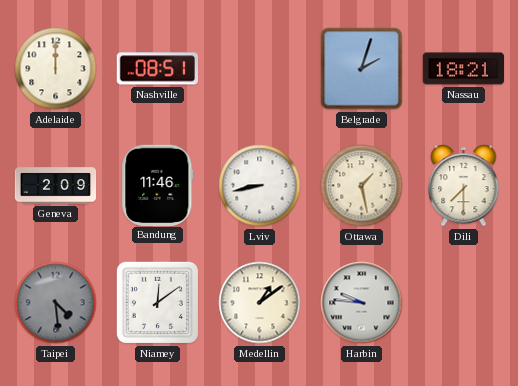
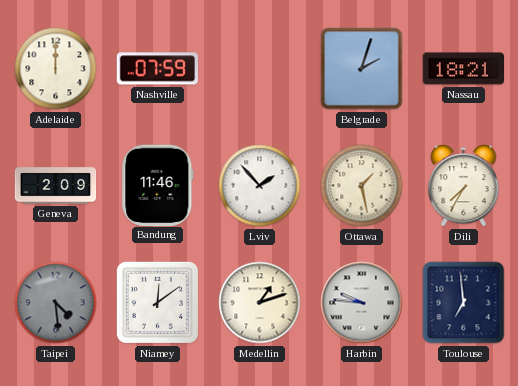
Nashville: 08:51 -> 07:59 (157, 69)
Lviv: 8:43 -> 1:53 (260, 186)
Dili: 7:30 -> 7:35 (464, 186)
Medellin: 1:09 -> 1:12 (260, 303)
Toulouse: none -> 6:59 (464, 303)
